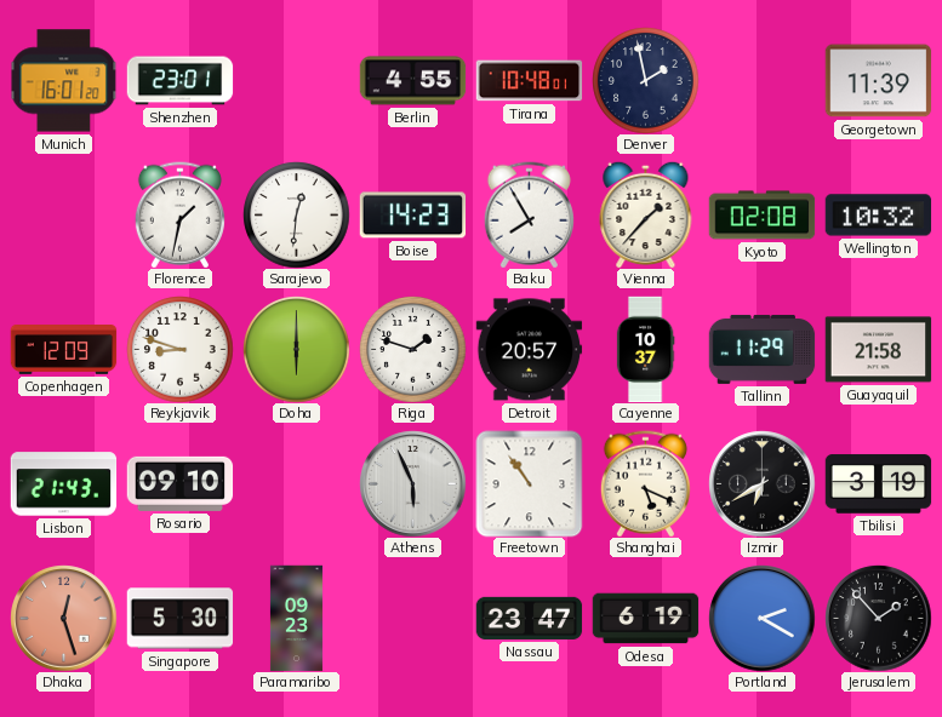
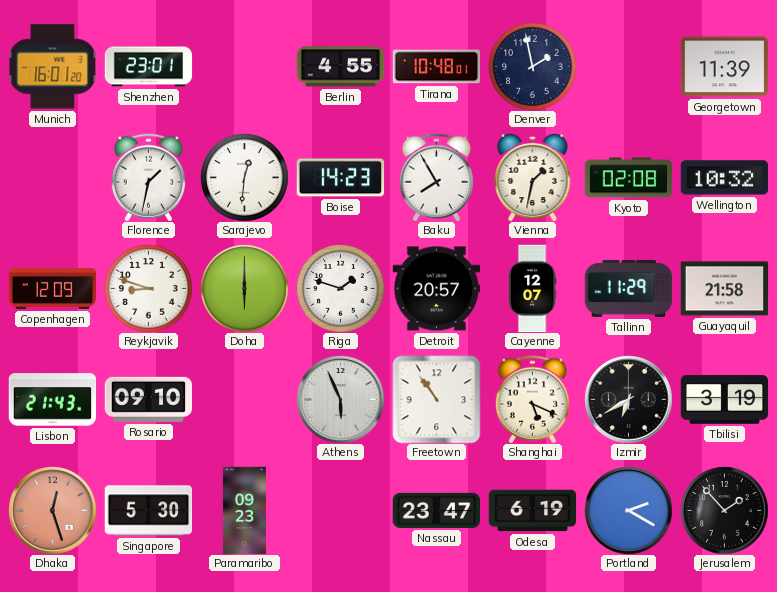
Vienna: 1:37 -> 1:32 (533, 177)
Cayenne: 10:37 -> 12:07 (532, 288)
